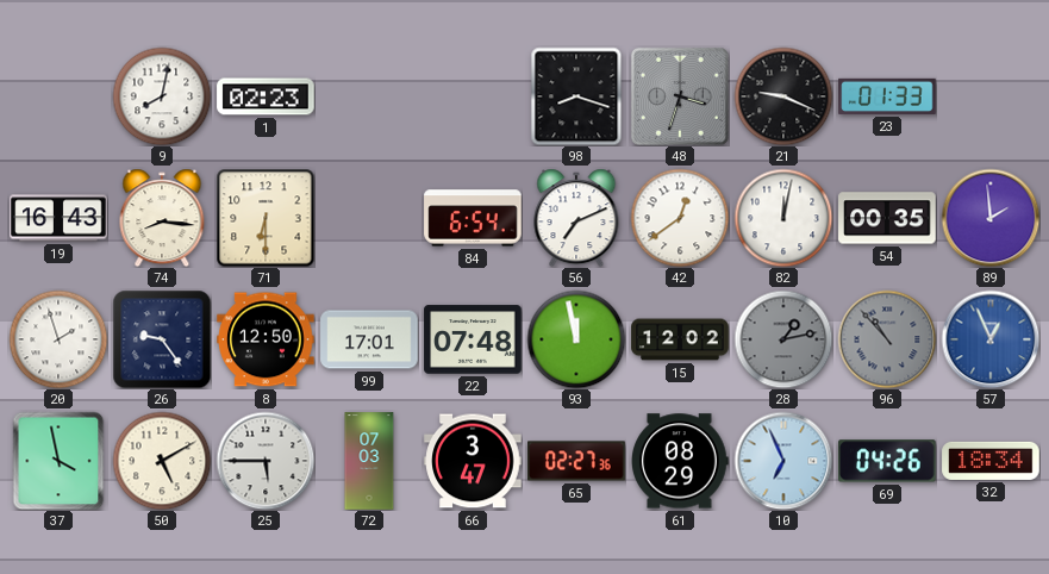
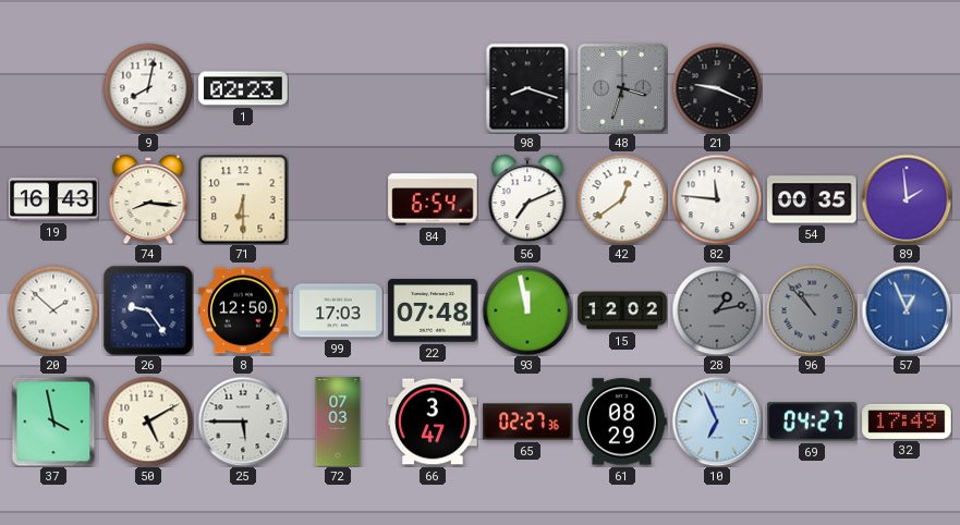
23: 01:33 -> none (887, 96)
82: 12:02 -> 11:46 (717, 199)
20: 1:57 -> 1:52 (53, 310)
99: 17:01 -> 17:03 (338, 310)
69: 04:26 -> 04:27 (813, 422)
32: 18:34 -> 17:49 (907, 422)
